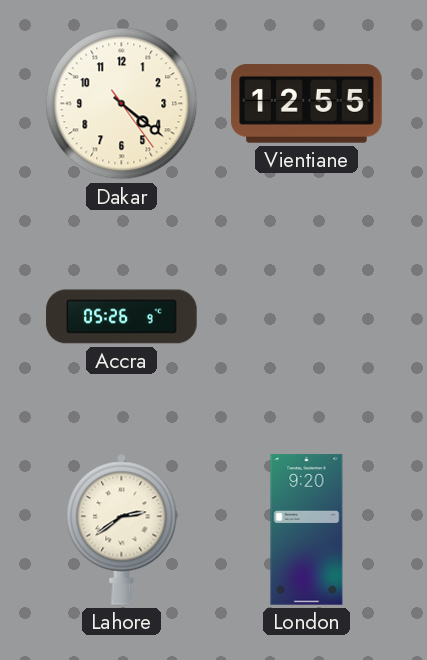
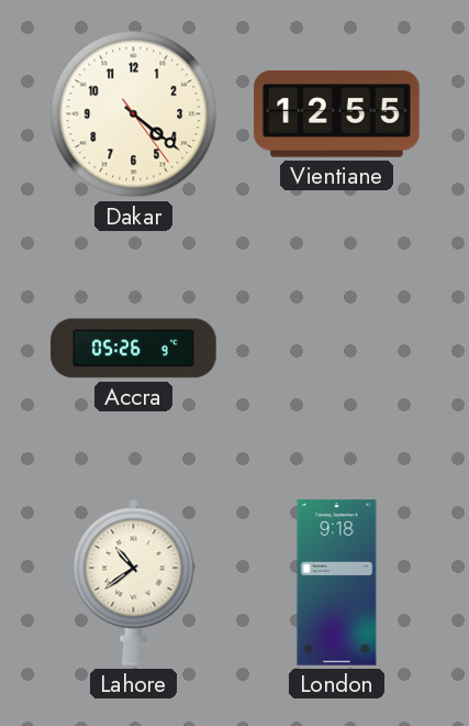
Lahore: 2:39 -> 10:39 (134, 582)
London: 9:20 -> 9:18 (337, 583)
